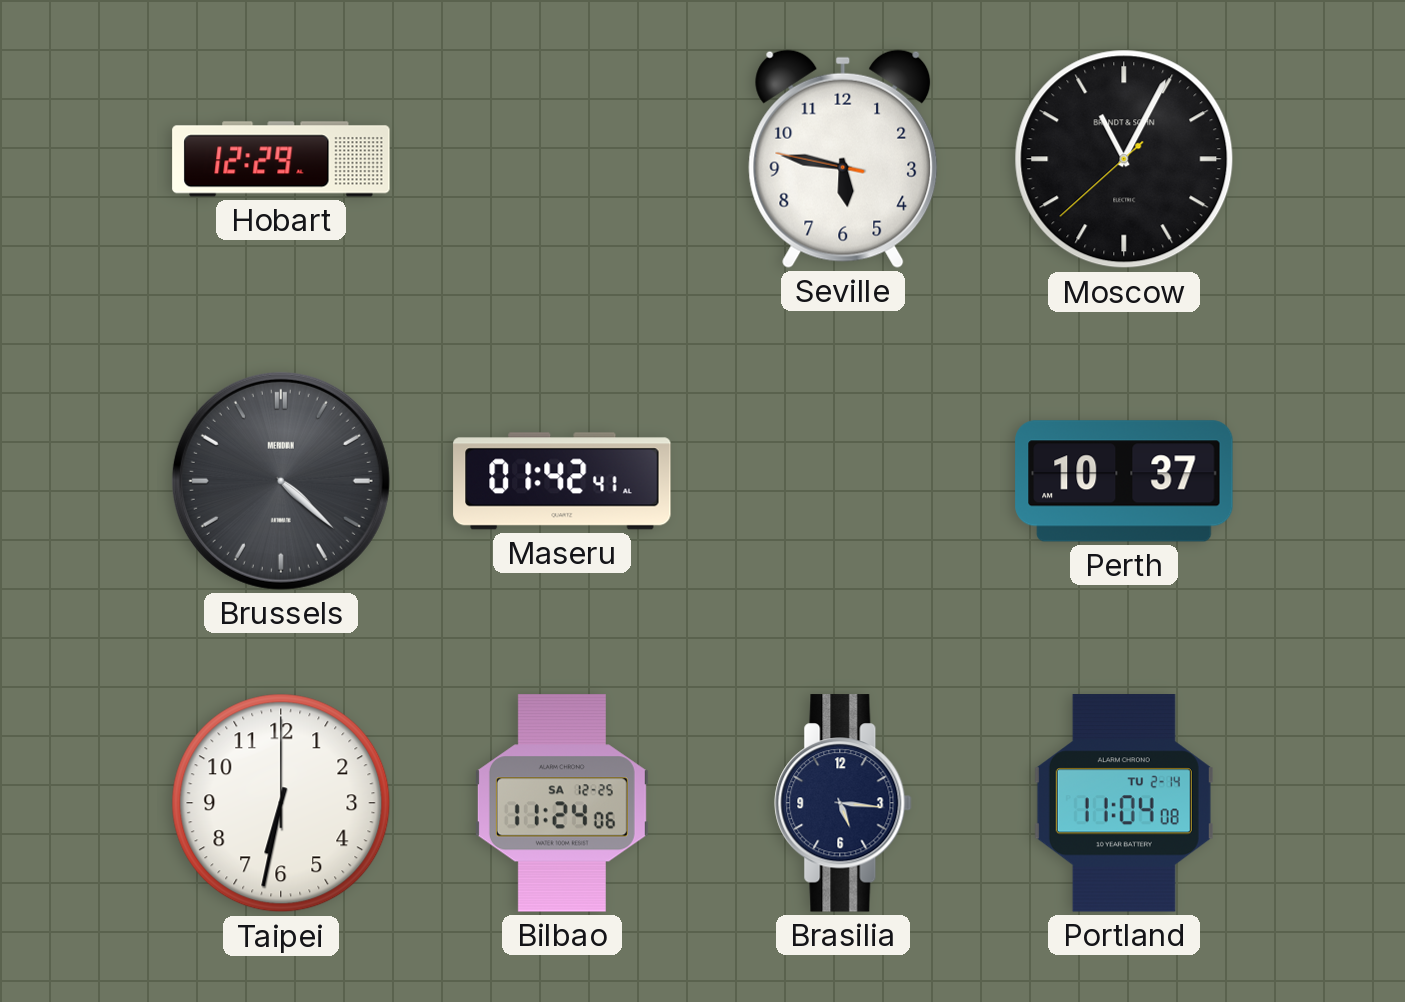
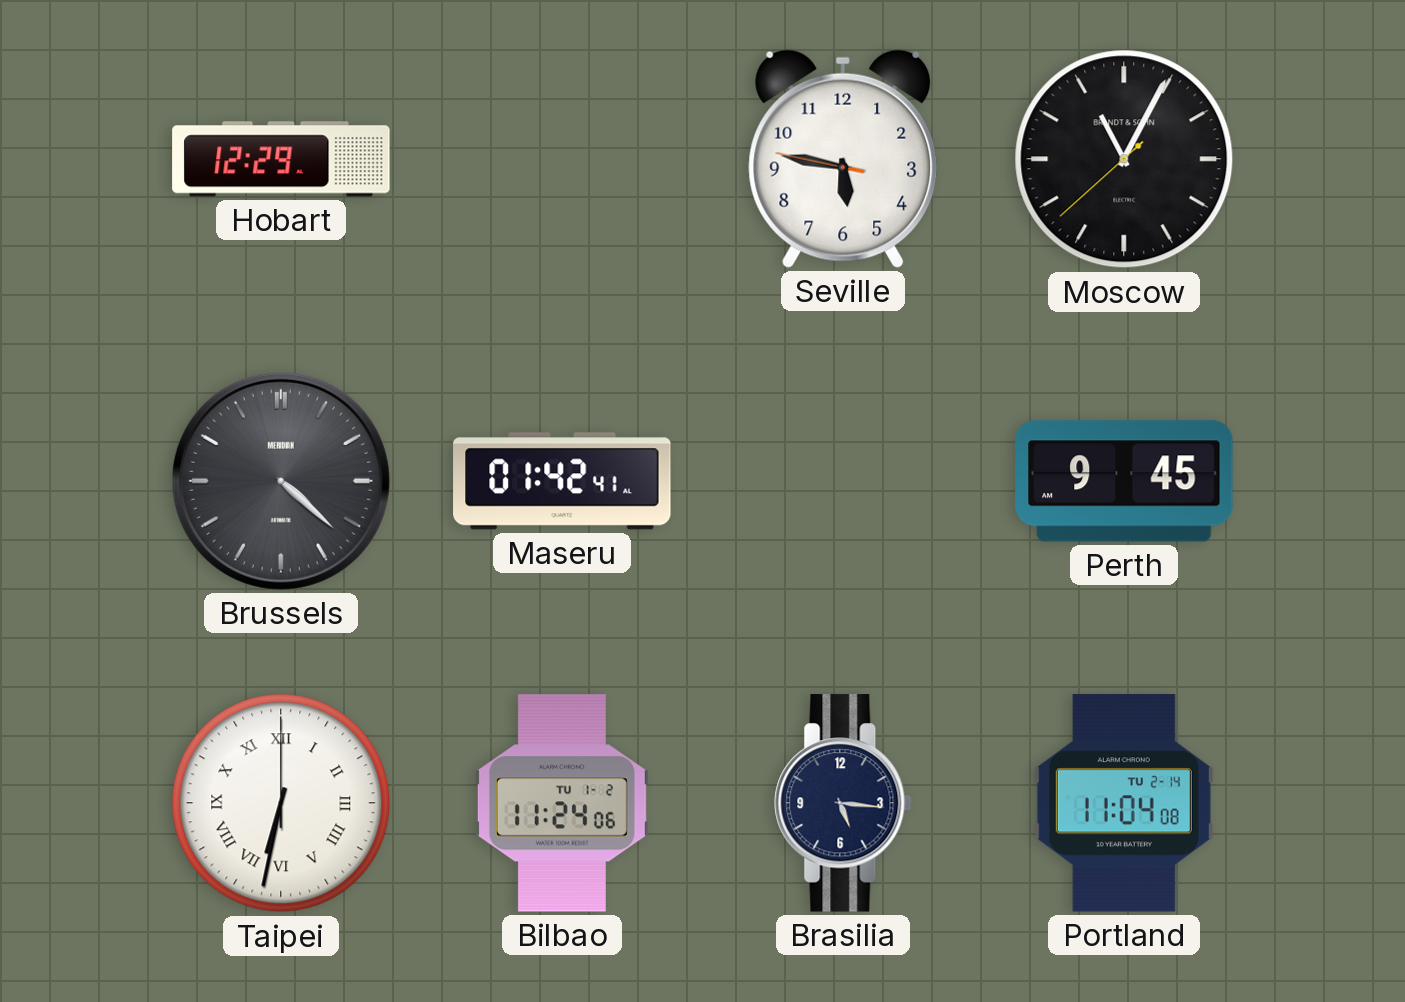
Perth: 10:37 -> 9:45 (1124, 481)
Taipei numerals: Arabic -> Roman (281, 803)
Bilbao date: SA 12-25 -> TU 1-2 (562, 803)
